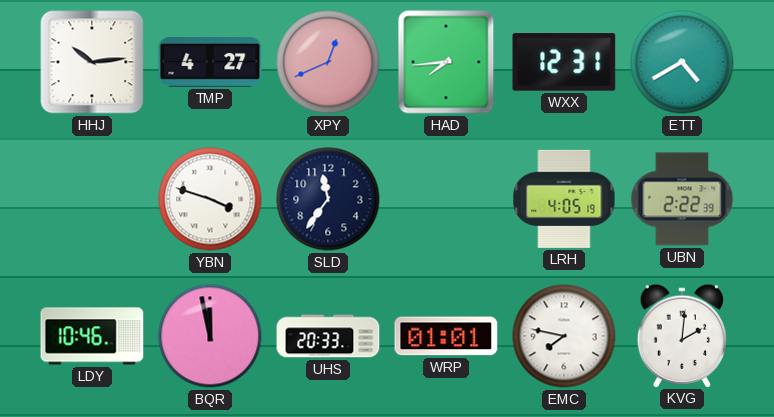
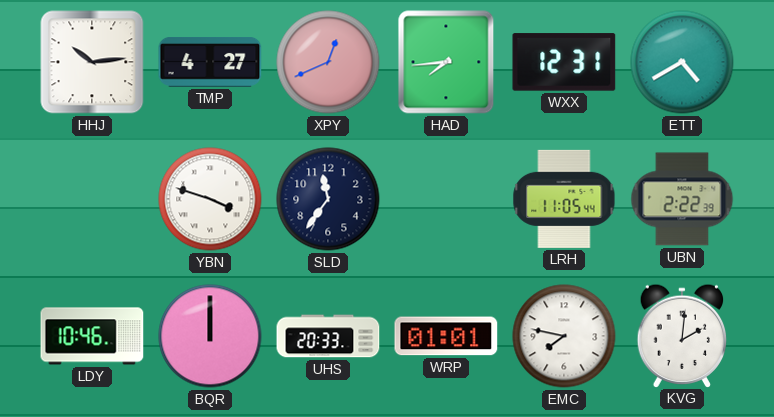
LRH: 4:05 -> 11:05 (564, 199)
BQR: 11:58 -> 12:00 (210, 336)
